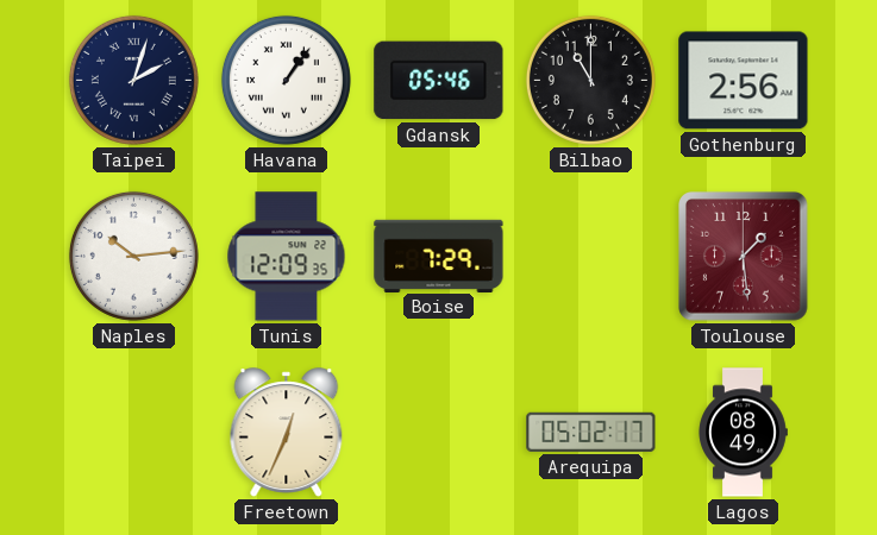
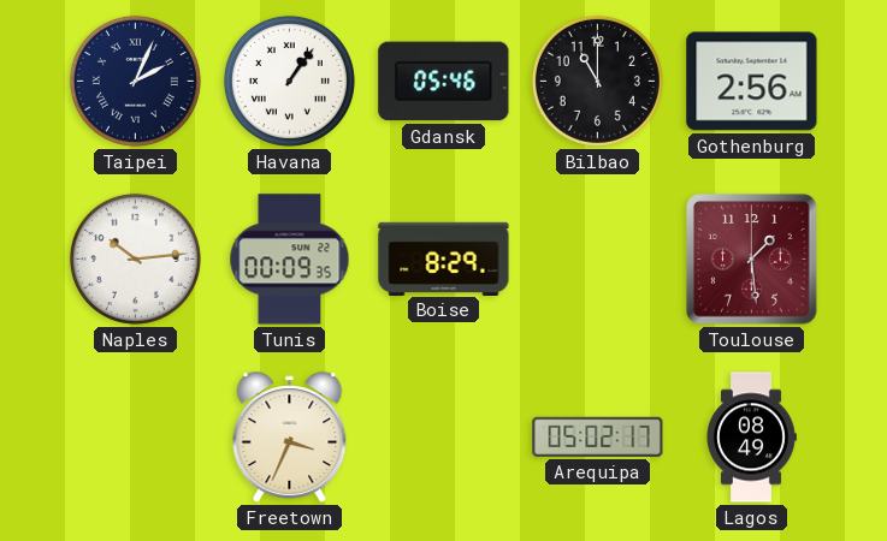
Taipei: 2:03 -> 2:04 (135, 81)
Tunis: 12:09 -> 00:09 (290, 260)
Boise: 7:29 -> 8:29 (444, 258)
Freetown: 12:34 -> 3:34 (290, 438)
